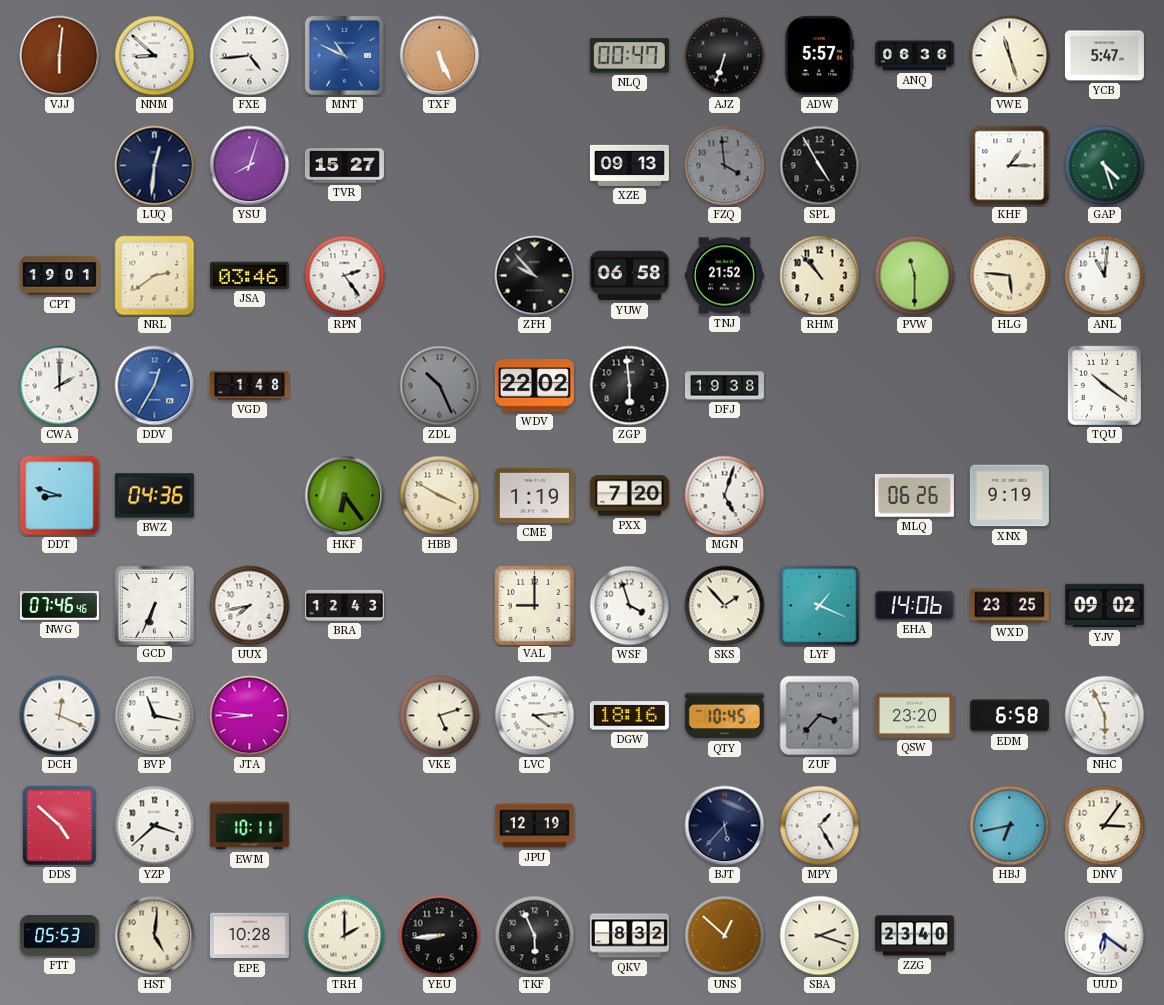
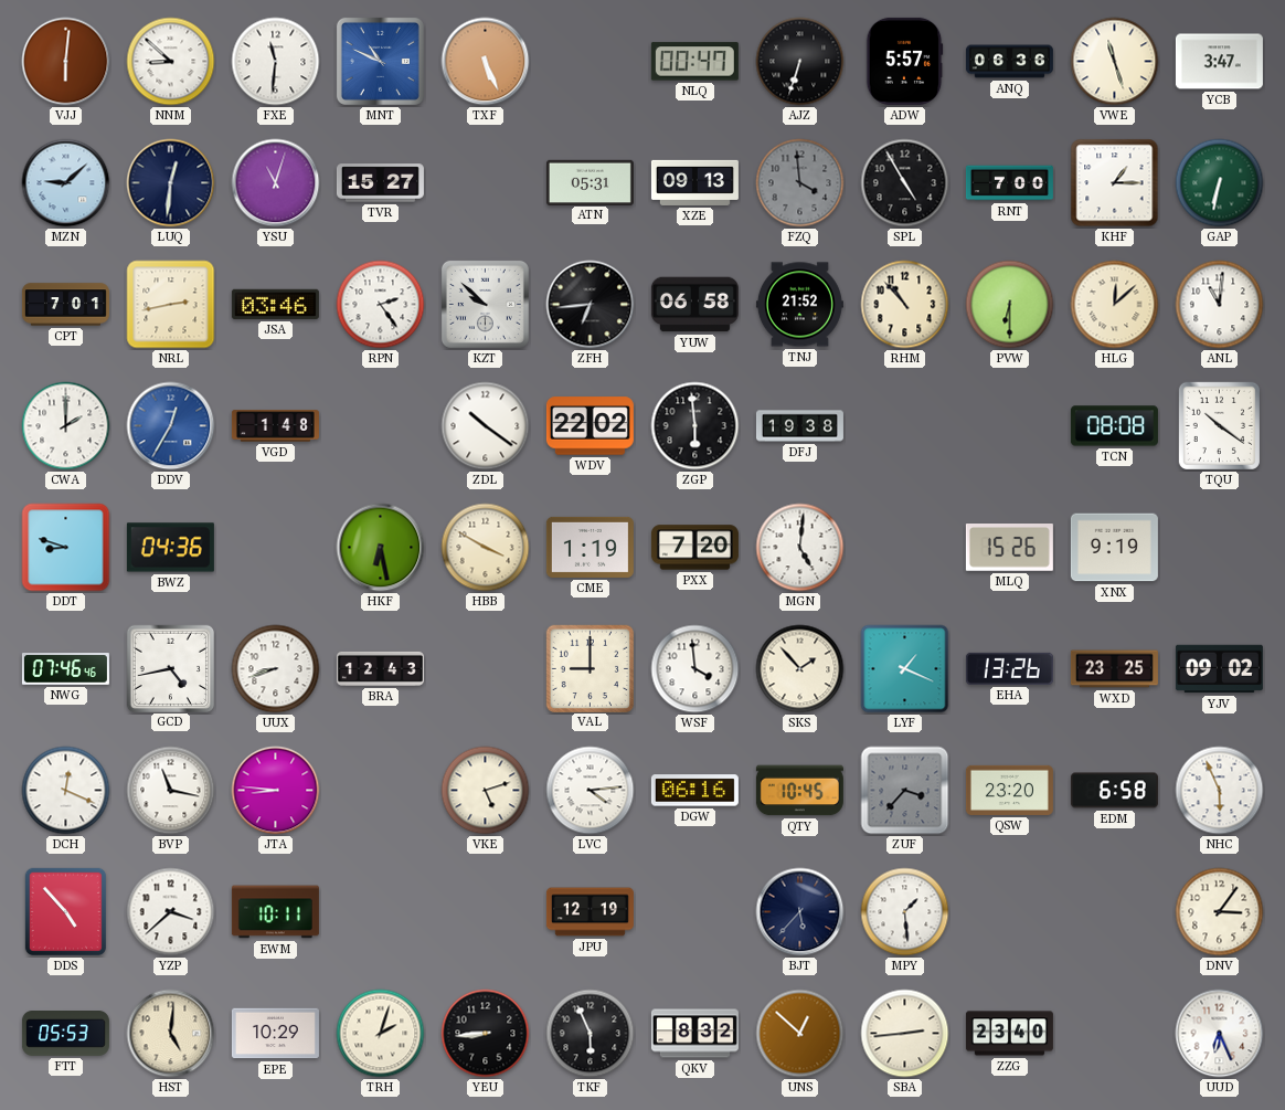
FXE: 4:44 -> 11:31 (276, 62)
YCB: 5:47 -> 3:47 (1219, 62)
MZN: none -> 9:08 (66, 183)
YSU: 8:03 -> 11:03 (276, 183)
ATN: none -> 05:31 (590, 182)
RNT: none -> 7:00 (1009, 183)
GAP: 4:27 -> 6:32 (1220, 183)
CPT: 19:01 -> 7:01 (65, 305)
NRL: 2:39 -> 2:43 (171, 305)
KZT: none -> 9:52 (485, 304)
ZFH: 9:53 -> 6:44 (591, 305)
PVW: 11:30 -> 6:30 (1010, 305)
HLG: 5:46 -> 12:08 (1115, 305)
ZDL: 10:26 -> 10:21 (486, 426)
ZDL dial: grey -> white (486, 426)
TCN: none -> 08:08 (1114, 426)
HKF: 6:24 -> 6:28 (381, 548)
MGN: 5:03 -> 5:01 (800, 548)
MLQ: 06:26 -> 15:26 (1009, 548)
GCD: 6:34 -> 4:43 (170, 668)
UUX: 7:43 -> 8:42 (276, 669)
WSF: 3:57 -> 3:59 (695, 669)
EHA: 14:06 -> 13:26 (1009, 668)
DGW: 18:16 -> 06:16 (694, 791)
DDS: 4:52 -> 4:53 (65, 911)
MPY: 1:25 -> 1:29 (905, 912)
HBJ: 6:43 -> none (1010, 826)
EPE: 10:28 -> 10:29 (275, 1034)
TRH: 2:00 -> 2:03 (381, 1034)
SBA: 2:18 -> 2:44 (905, 1034)
UUD: 6:21 -> 6:26 (1220, 1034)
